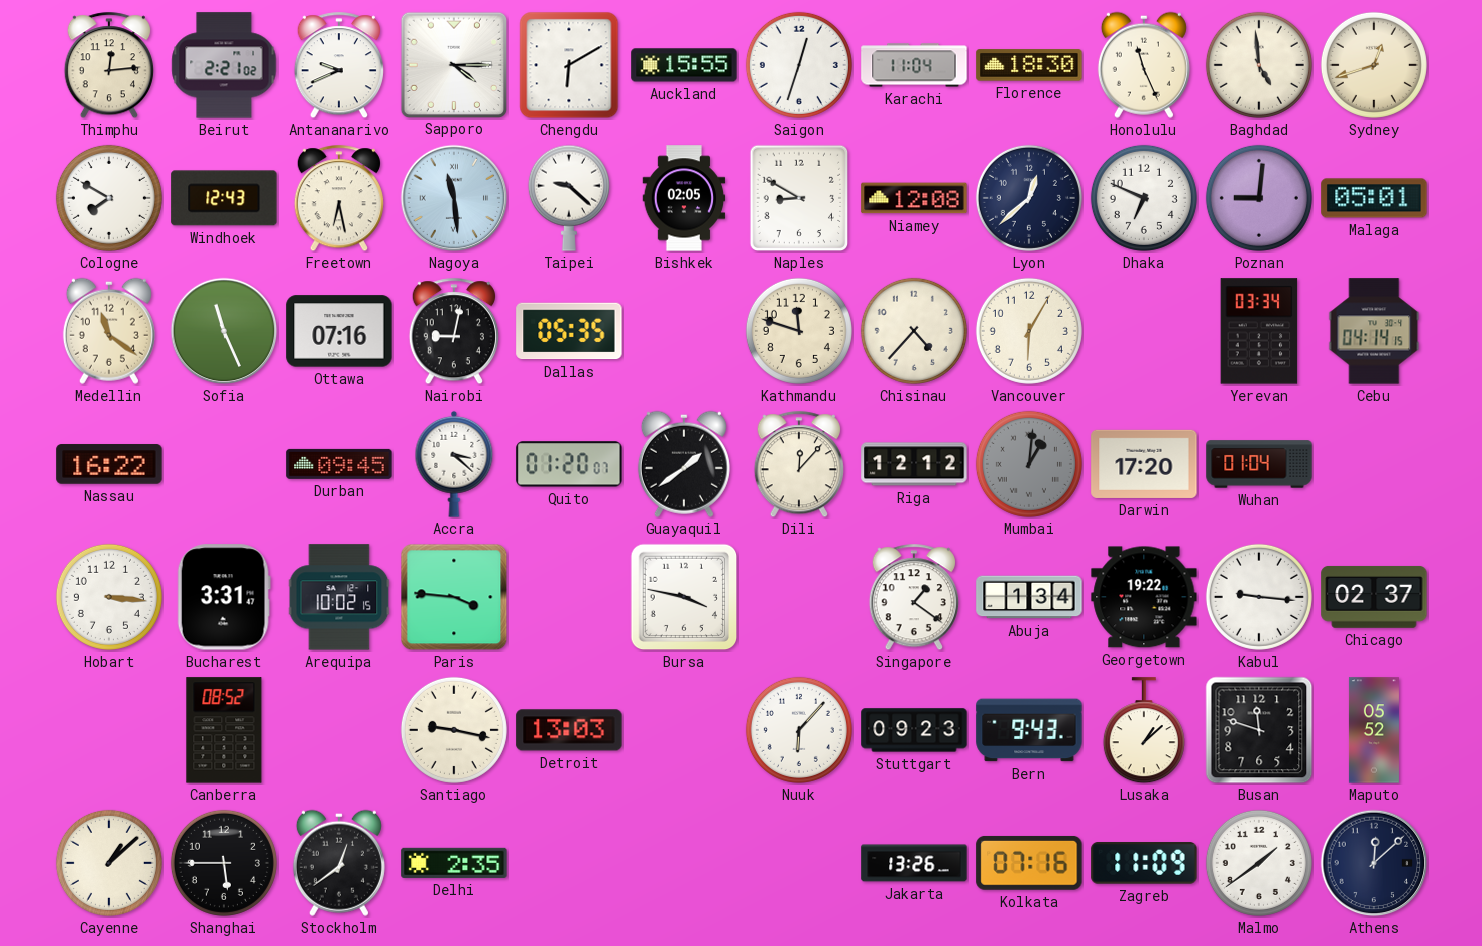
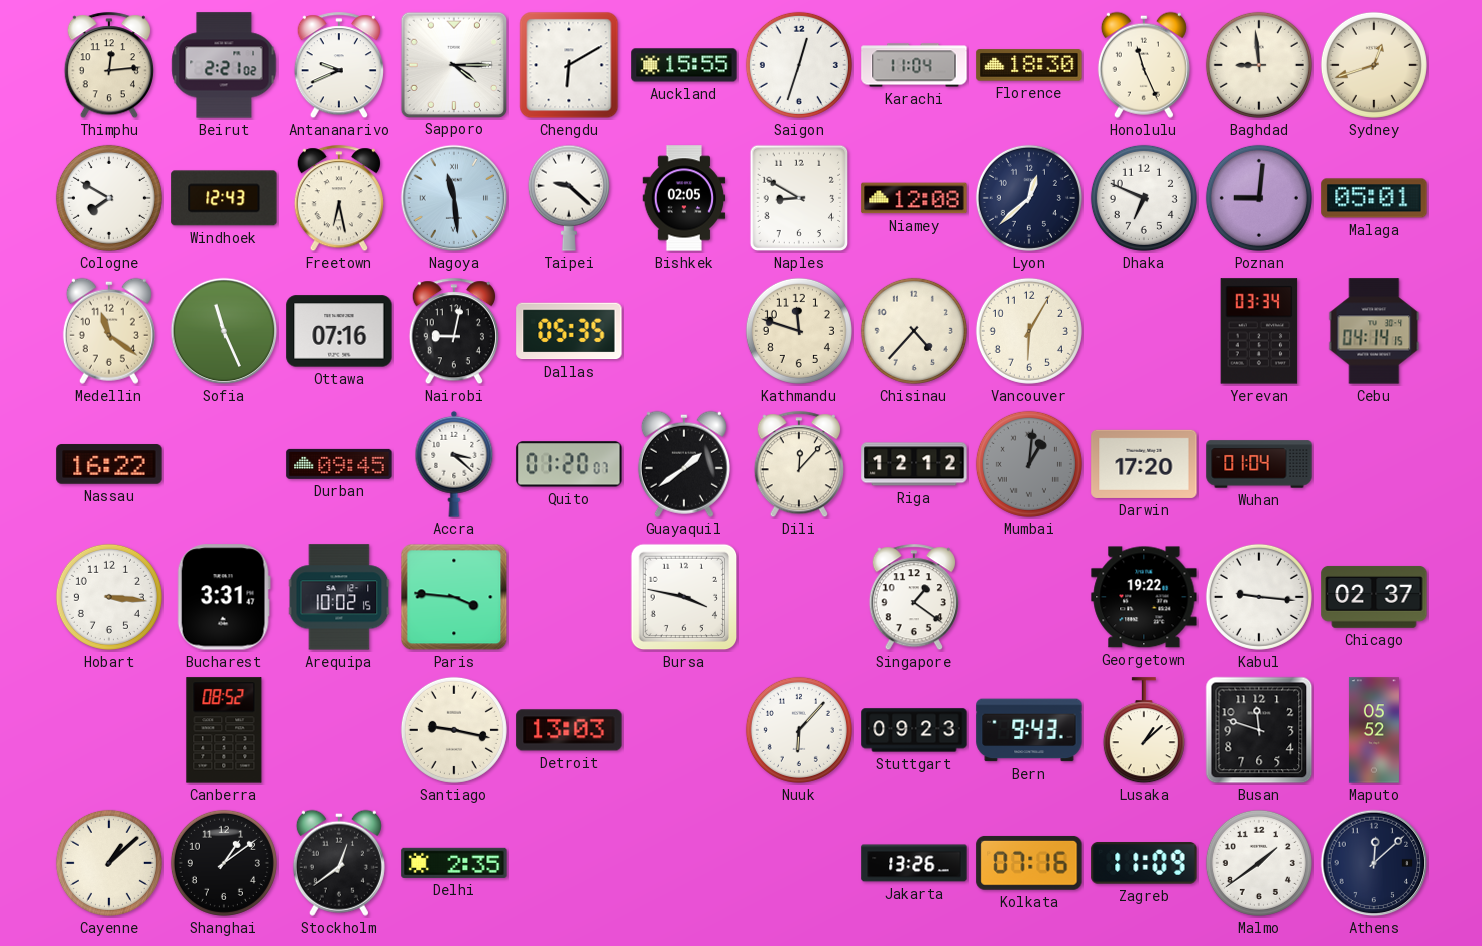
Baghdad: 4:59 -> 8:59 (1259, 65)
Abuja: 1:34 -> none (1029, 597)
Shanghai: 5:45 -> 1:09 (224, 863)
